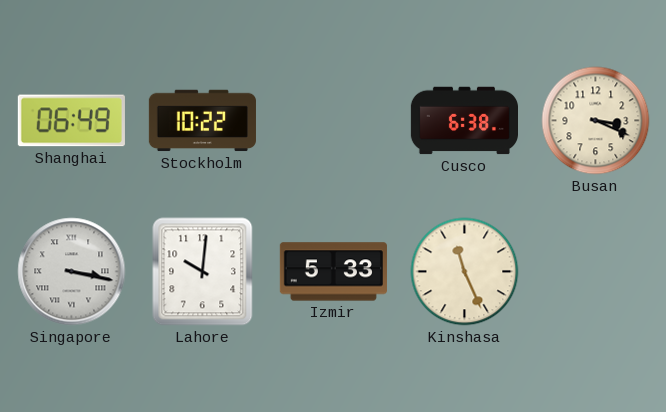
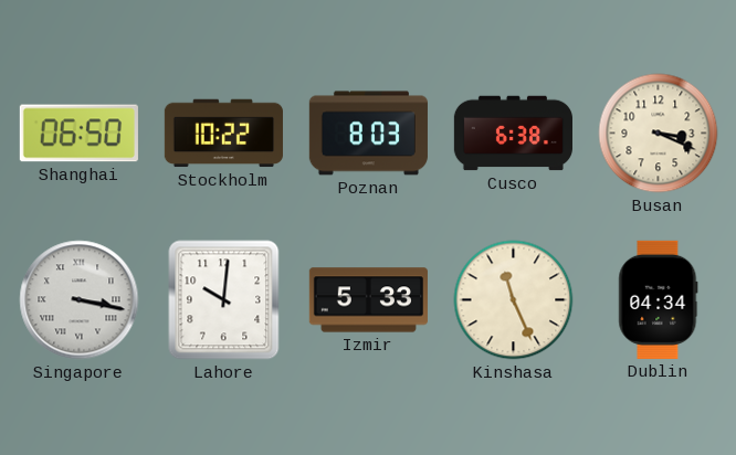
Shanghai: 06:49 -> 06:50 (78, 134)
Poznan: none -> 8:03 (368, 134)
Dublin: none -> 04:34 (659, 299)
